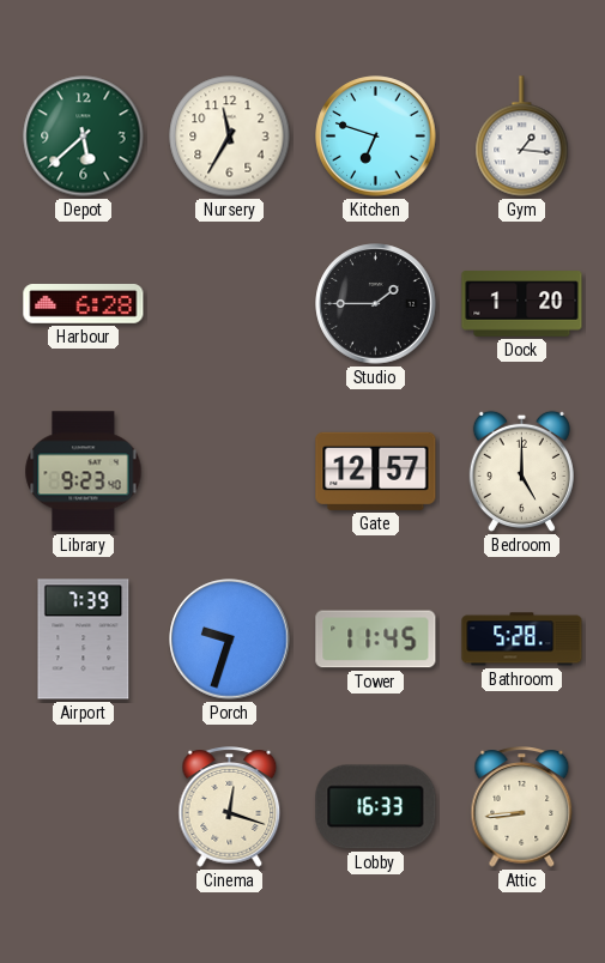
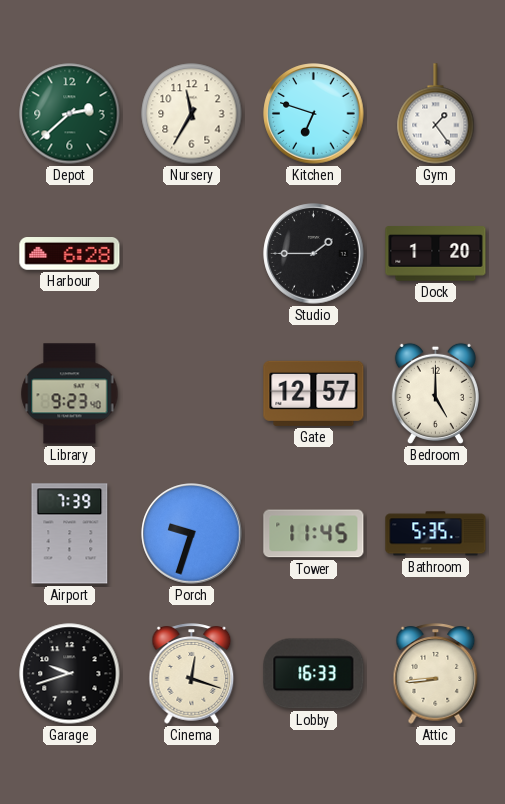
Depot: 5:38 -> 2:38 (70, 114)
Gym: 1:16 -> 1:24 (436, 114)
Bathroom: 5:28 -> 5:35 (436, 534)
Garage: none -> 9:42 (70, 674)
